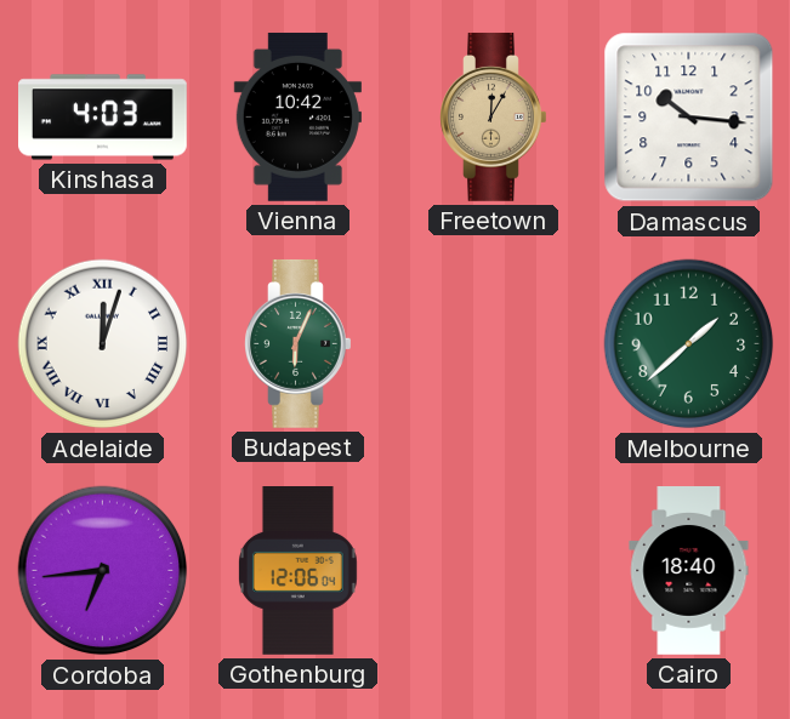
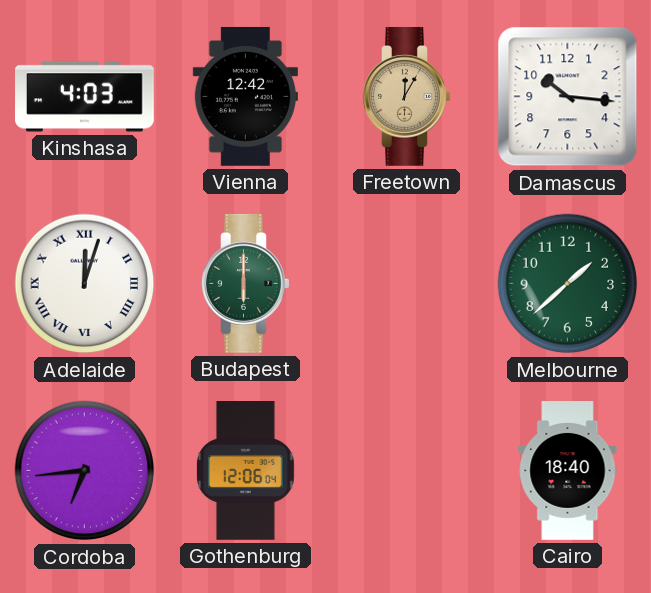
Vienna: 10:42 -> 12:42 (245, 96)
Budapest: 6:04 -> 6:00 (246, 283)
